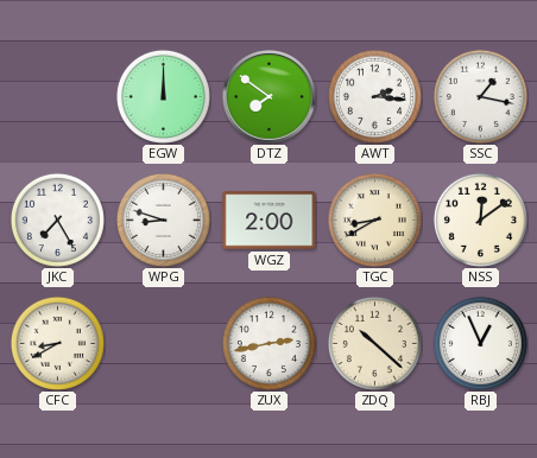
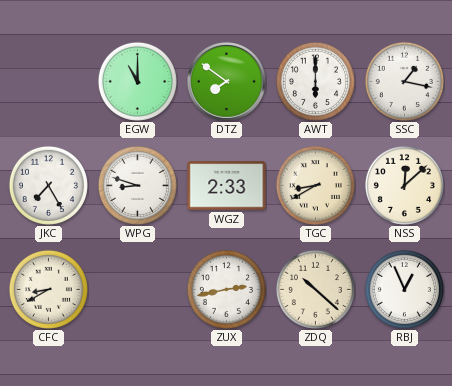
EGW: 12:00 -> 11:00 (137, 81)
AWT: 2:16 -> 6:00 (315, 81)
WGZ: 2:00 -> 2:33 (227, 186)
NSS: 12:09 -> 12:08 (404, 185)
